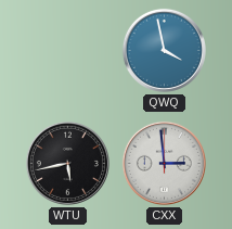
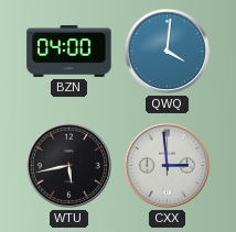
BZN: none -> 04:00 (69, 51)
QWQ: 3:58 -> 4:01 (167, 51)
